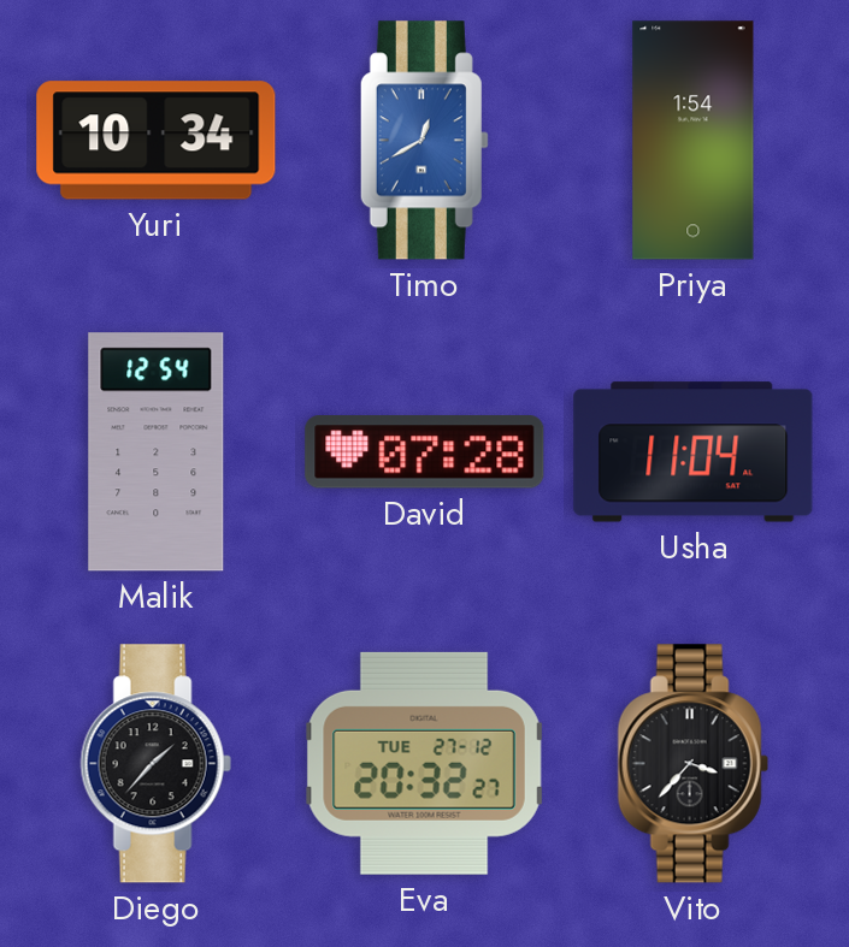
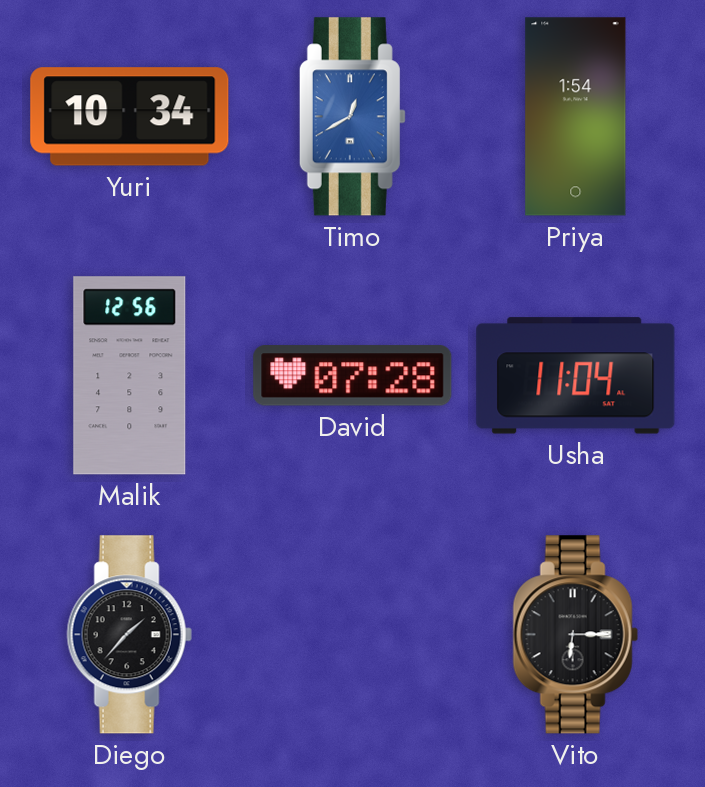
Malik: 12:54 -> 12:56 (130, 376)
Eva: 20:32 -> none (424, 763)
Vito: 3:37 -> 6:15 (575, 635)
